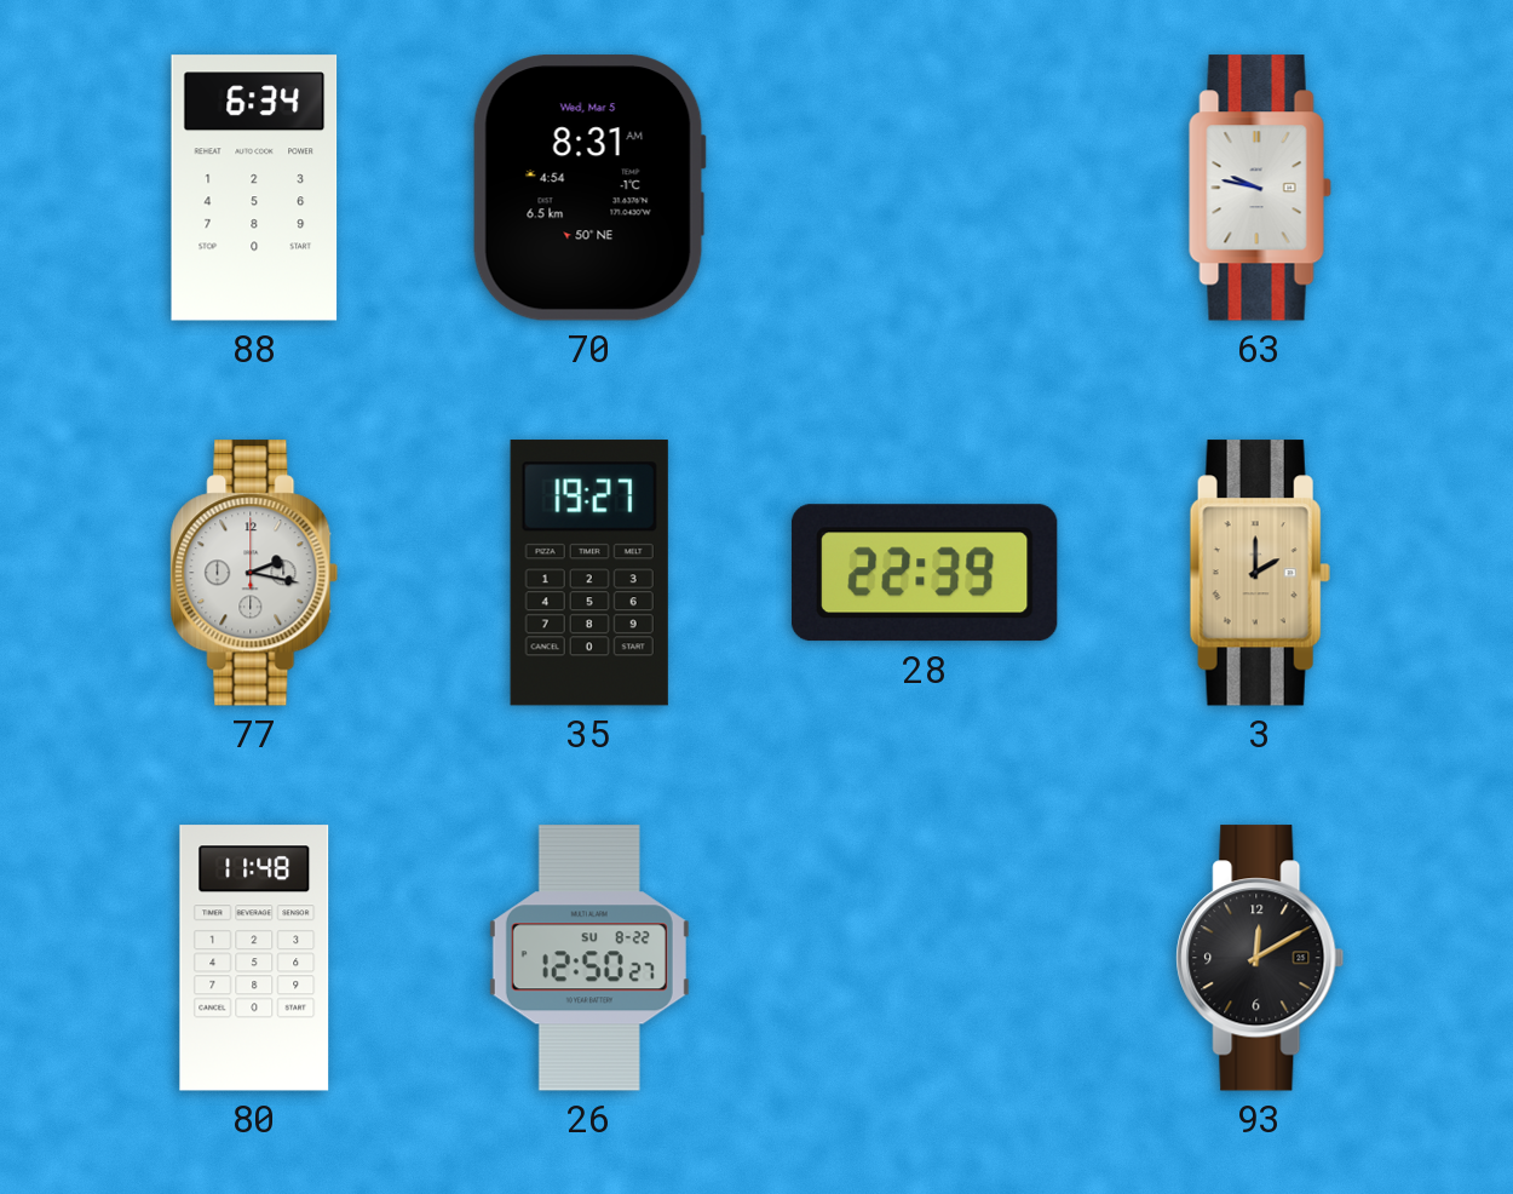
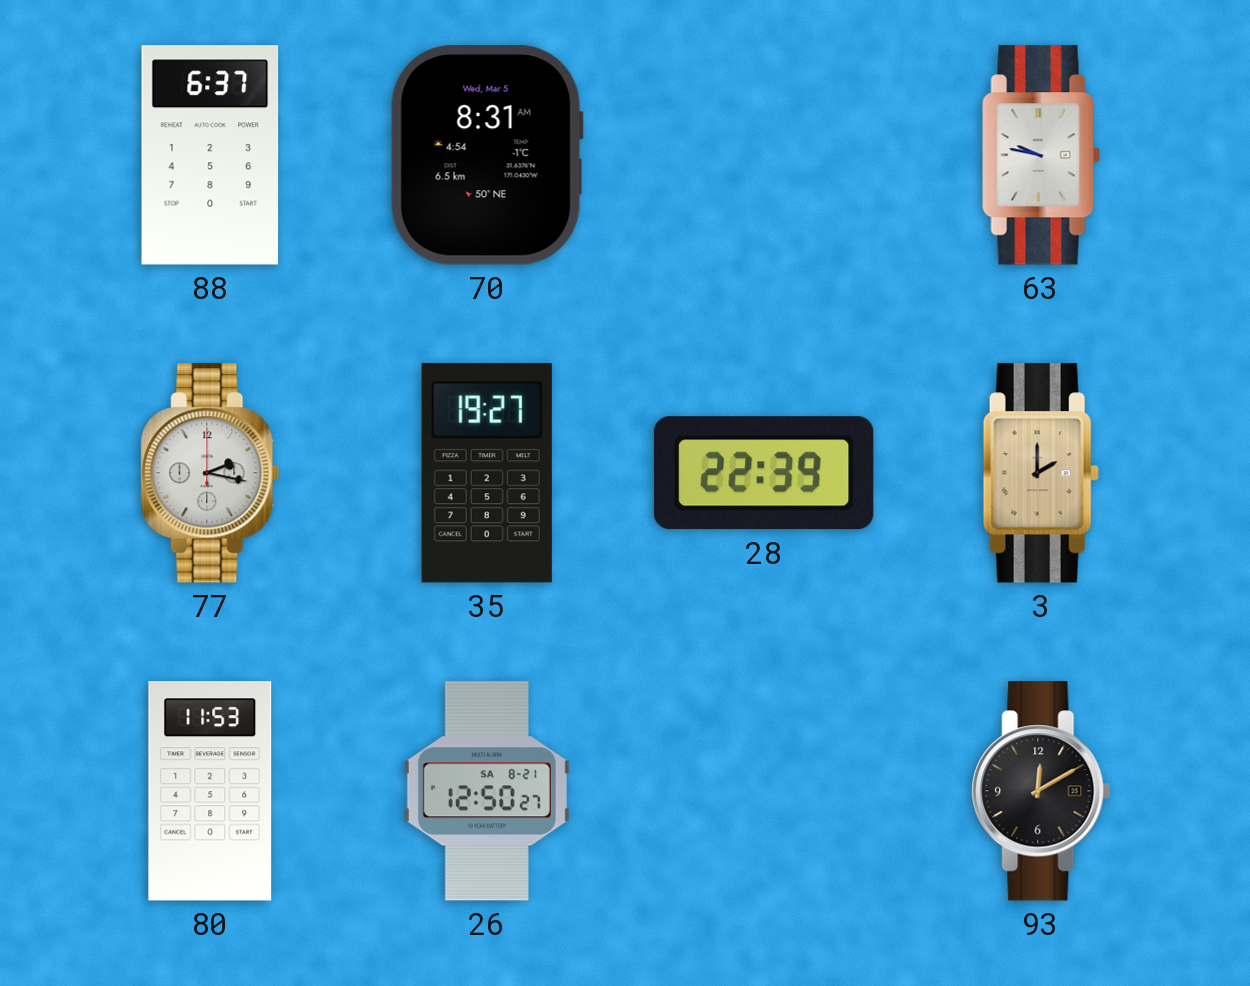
88: 6:34 -> 6:37 (210, 155)
80: 11:48 -> 11:53 (210, 791)
26 date: SU 8-22 -> SA 8-21 (487, 791)
